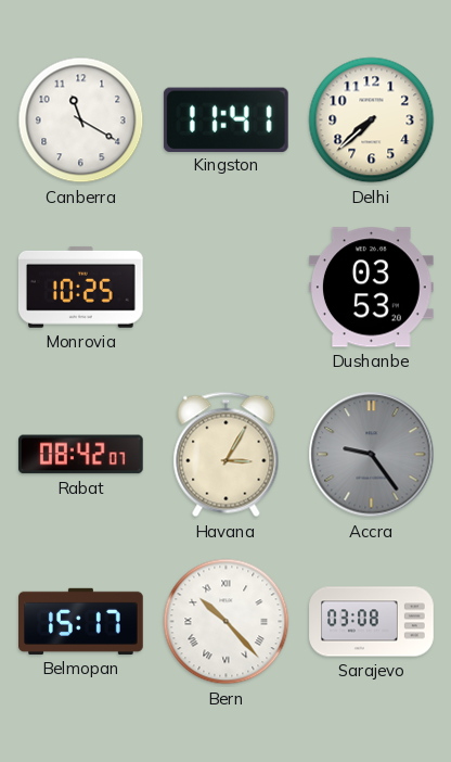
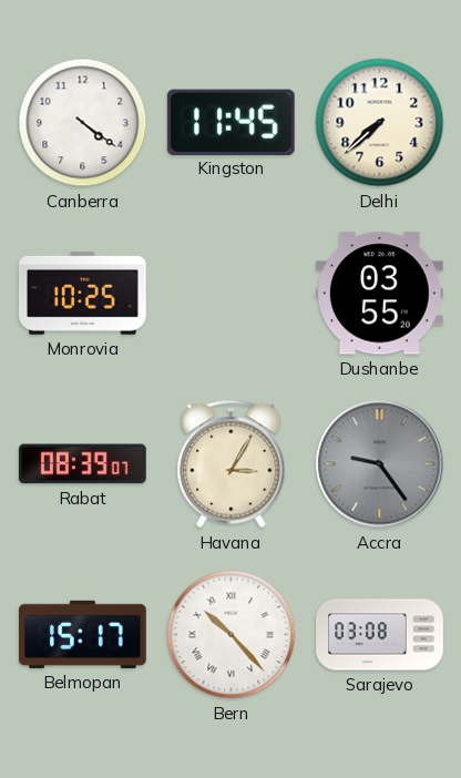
Canberra: 11:20 -> 4:21 (83, 123)
Kingston: 11:41 -> 11:45 (230, 122)
Dushanbe: 03:53 -> 03:55 (380, 294)
Rabat: 08:42 -> 08:39 (82, 464)
